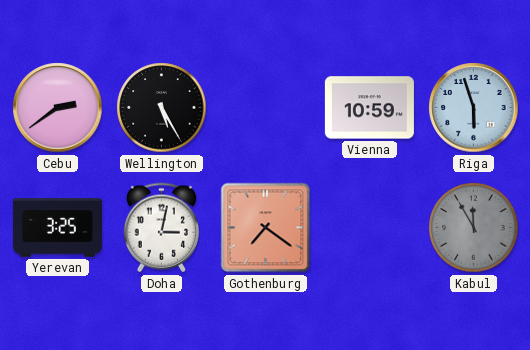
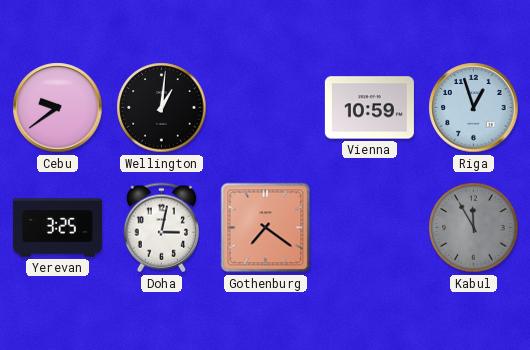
Cebu: 2:39 -> 9:39 (58, 108)
Wellington: 5:25 -> 1:01 (162, 108)
Riga: 5:57 -> 12:57 (474, 108)
